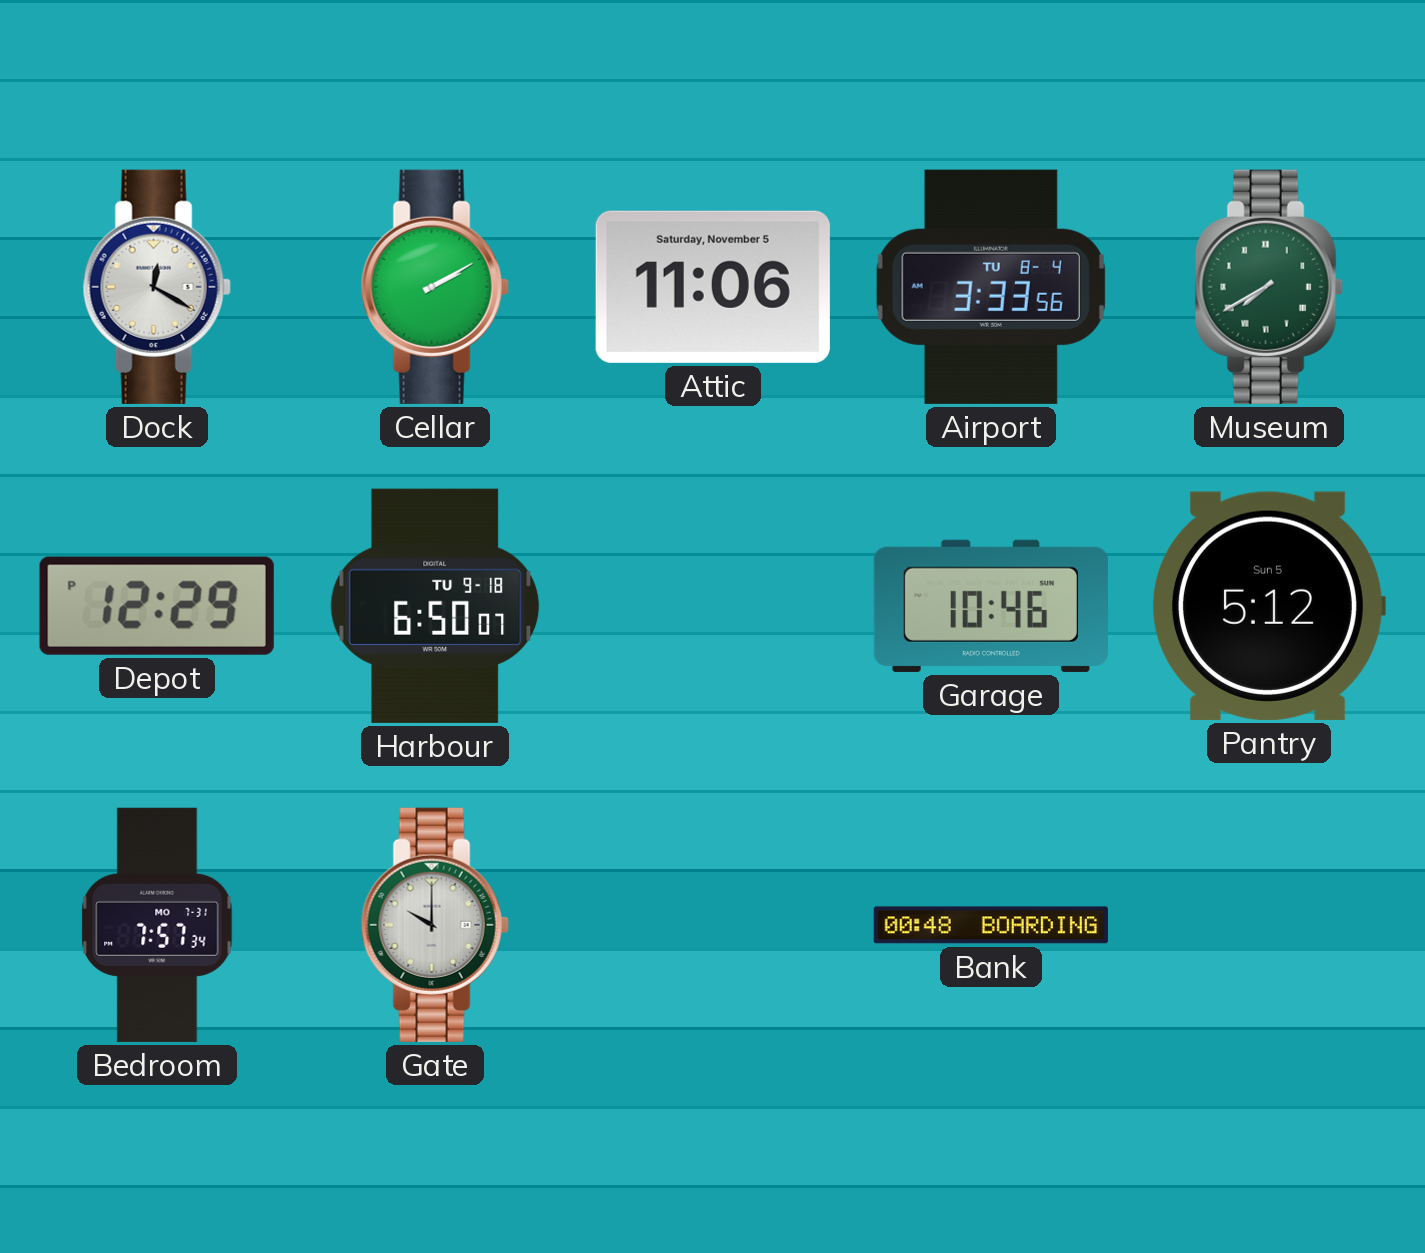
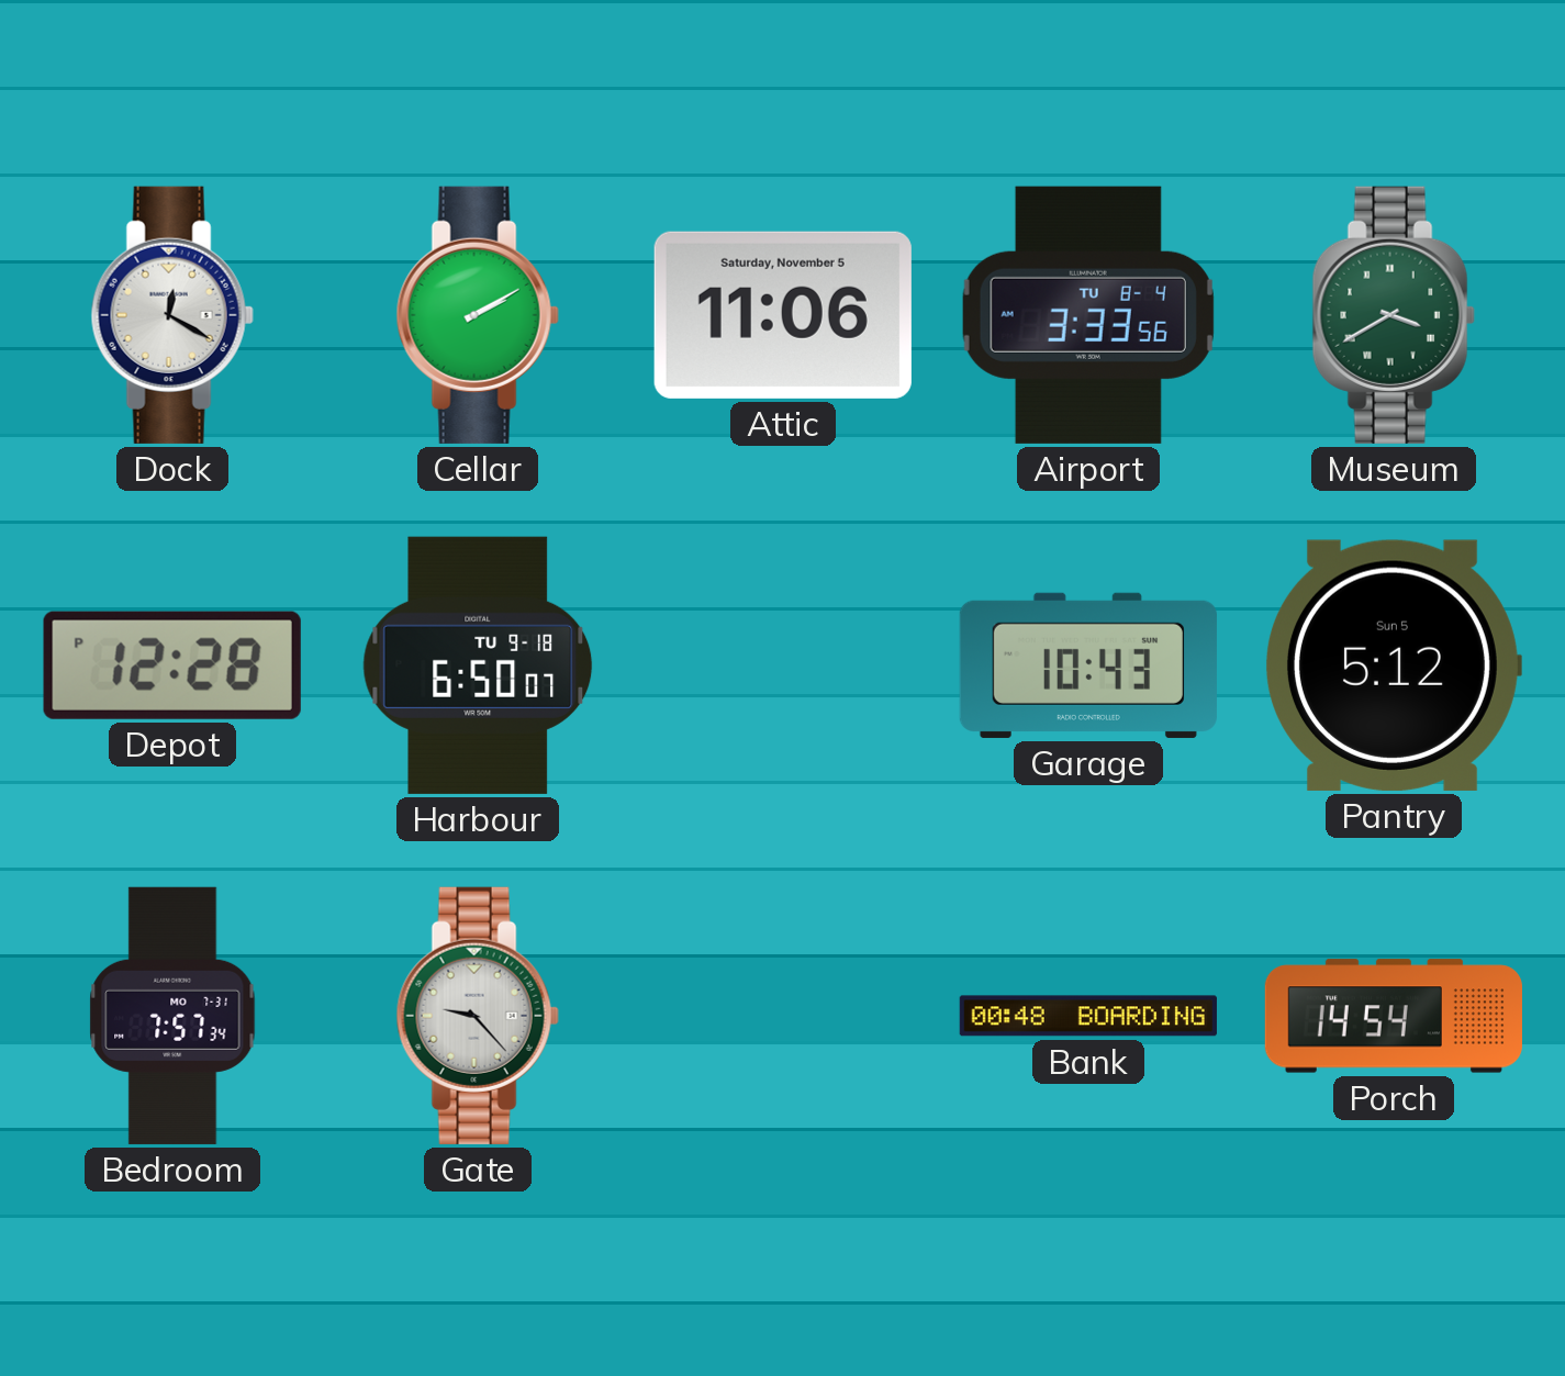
Museum: 7:40 -> 3:40 (1394, 315)
Depot: 12:29 -> 12:28 (172, 665)
Garage: 10:46 -> 10:43 (1088, 665)
Gate: 10:00 -> 9:23 (478, 1016)
Porch: none -> 14:54 (1394, 1016)
